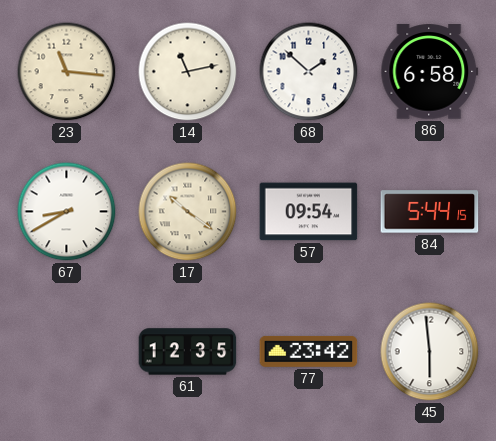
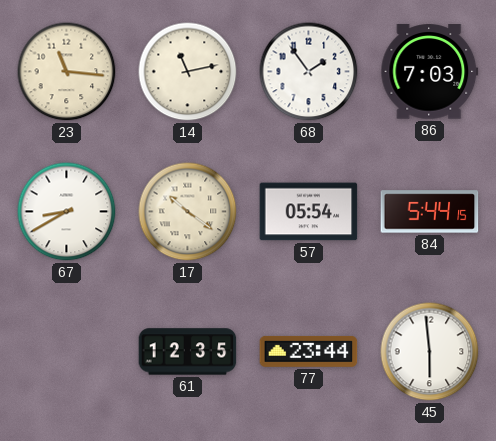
68: 1:52 -> 1:54 (309, 72)
86: 6:58 -> 7:03 (430, 72)
57: 09:54 -> 05:54 (309, 212)
77: 23:42 -> 23:44 (309, 351)
